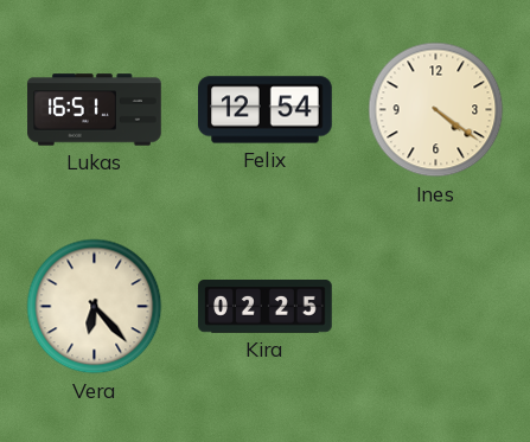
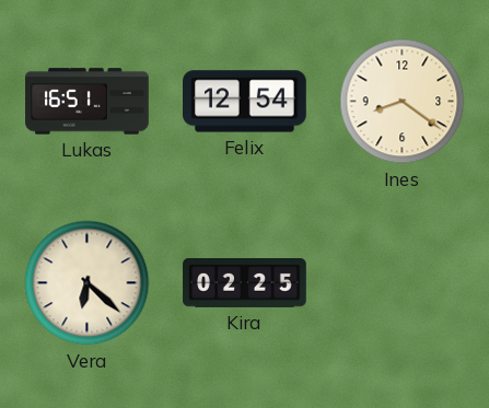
Ines: 4:21 -> 8:21 (403, 102)
Vera: 6:23 -> 6:22 (88, 283)
